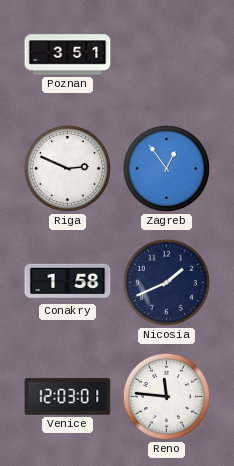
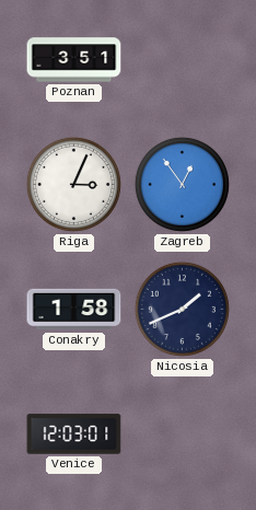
Riga: 2:49 -> 3:04 (73, 184)
Reno: 11:46 -> none (166, 396)
